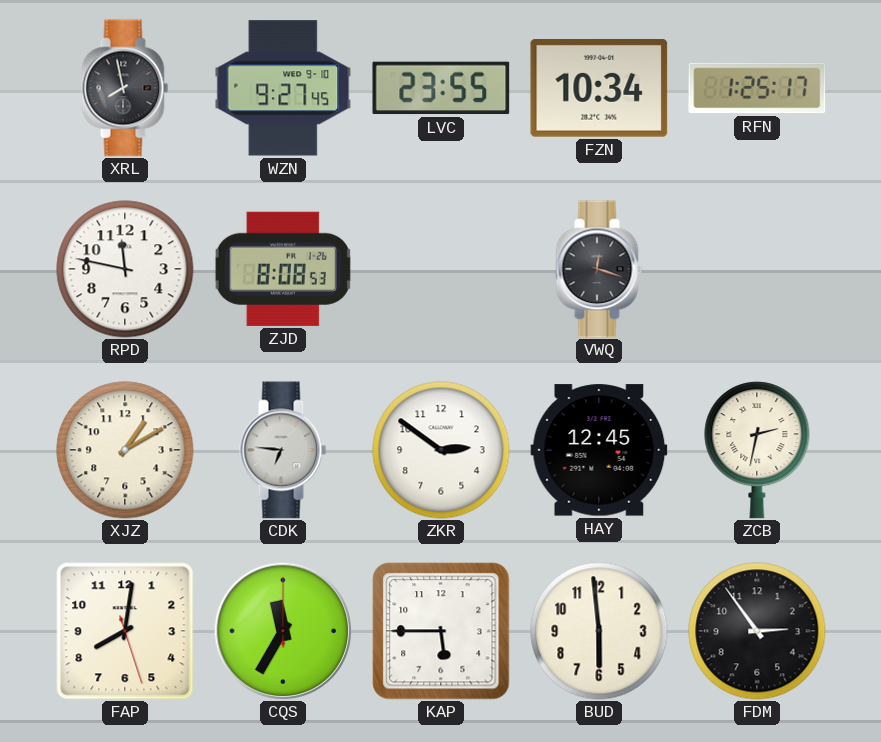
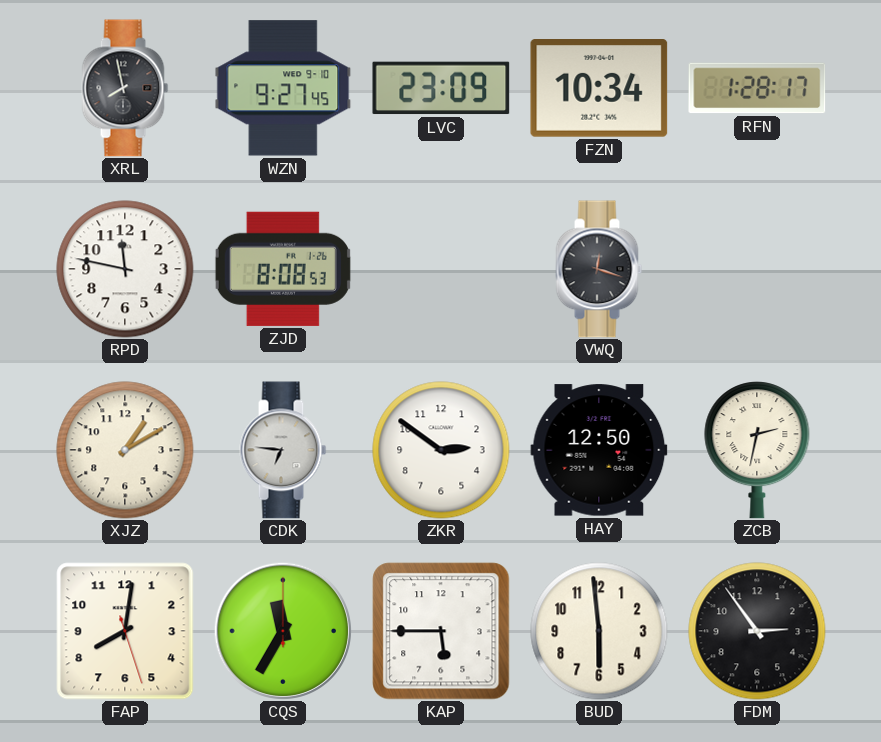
LVC: 23:55 -> 23:09 (441, 88)
RFN: 1:25 -> 1:28 (757, 88)
HAY: 12:45 -> 12:50 (599, 450)
